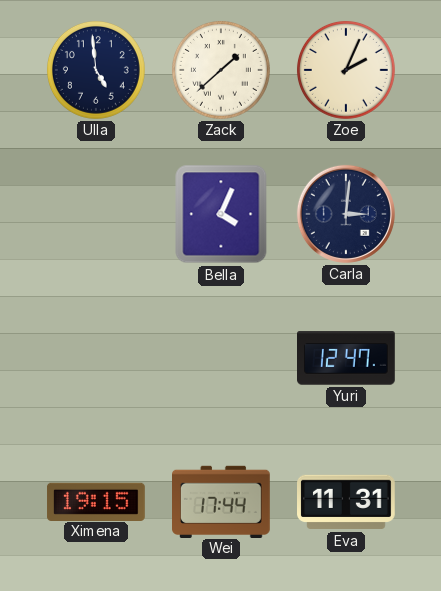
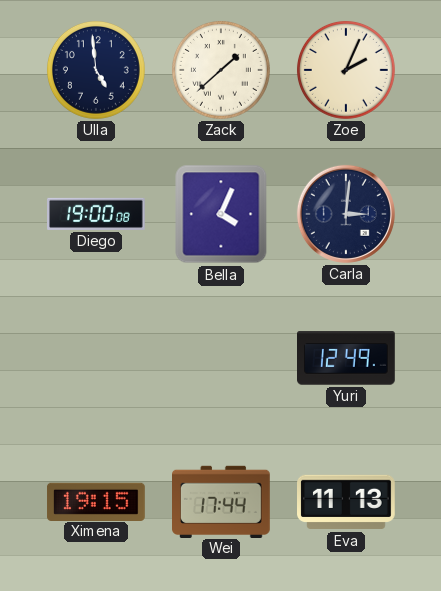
Diego: none -> 19:00 (96, 214)
Yuri: 12:47 -> 12:49 (347, 358)
Eva: 11:31 -> 11:13 (347, 502)
